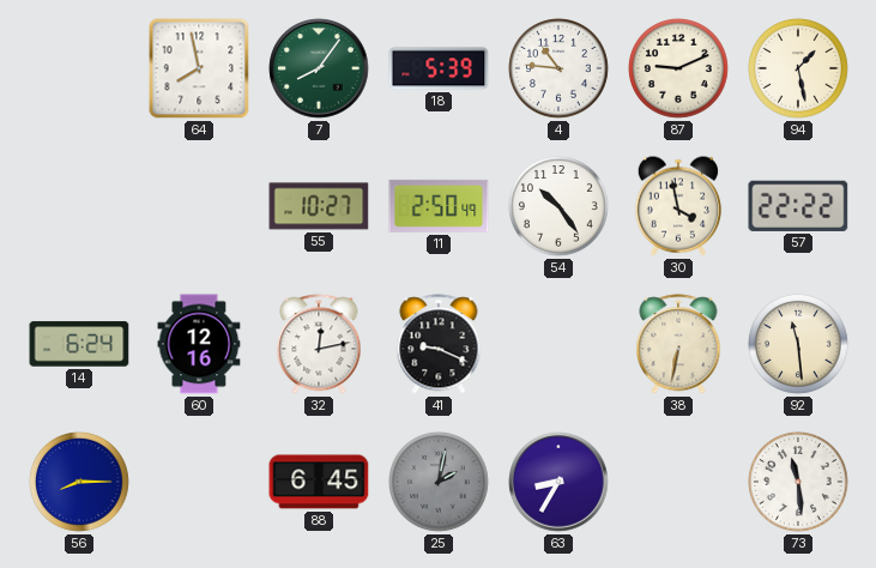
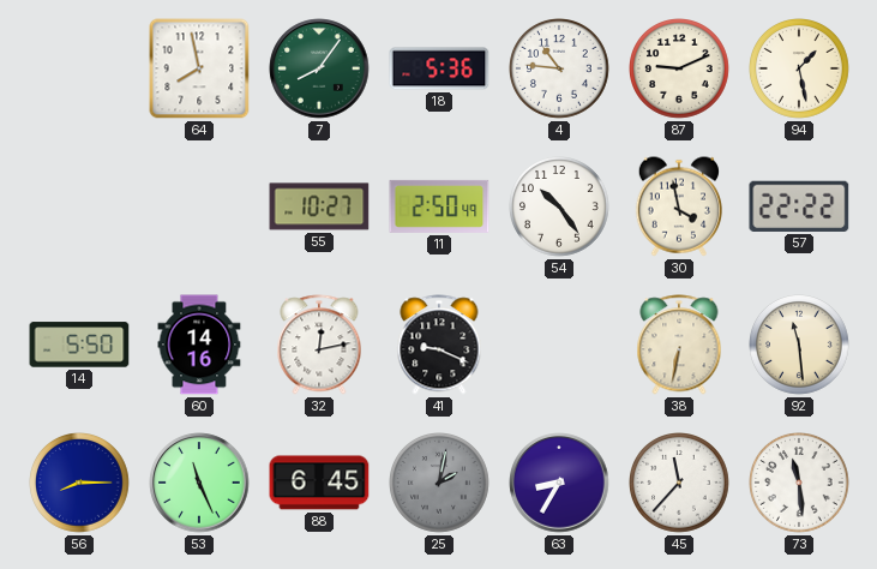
18: 5:39 -> 5:36 (439, 68)
14: 6:24 -> 5:50 (79, 345)
60: 12:16 -> 14:16 (199, 345)
53: none -> 11:26 (199, 483)
45: none -> 11:37 (680, 484)
